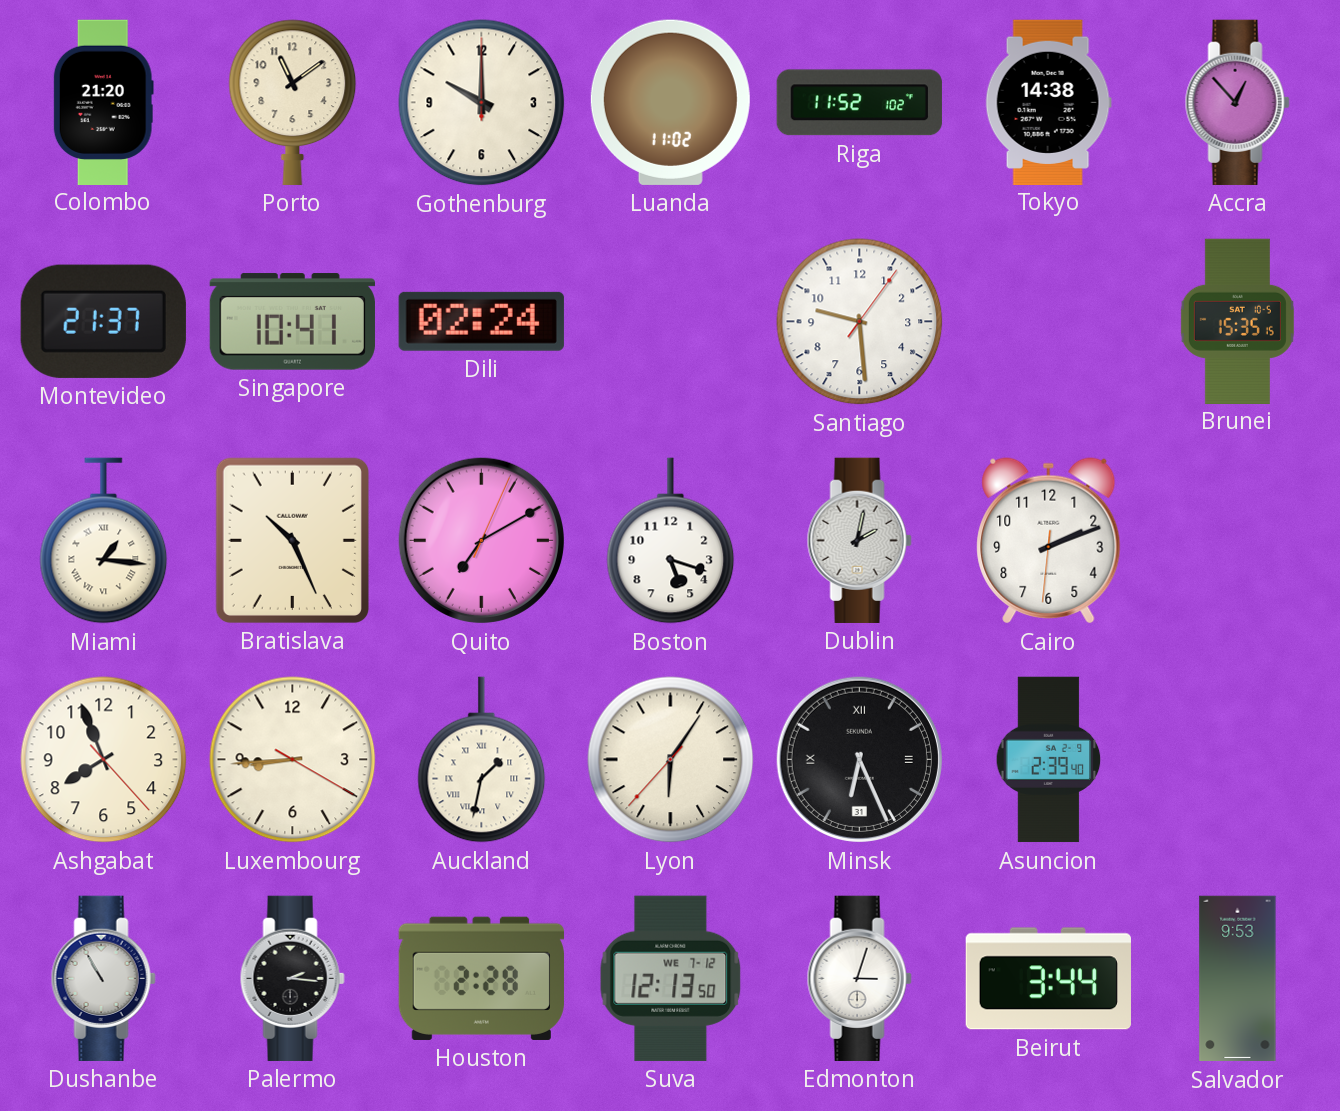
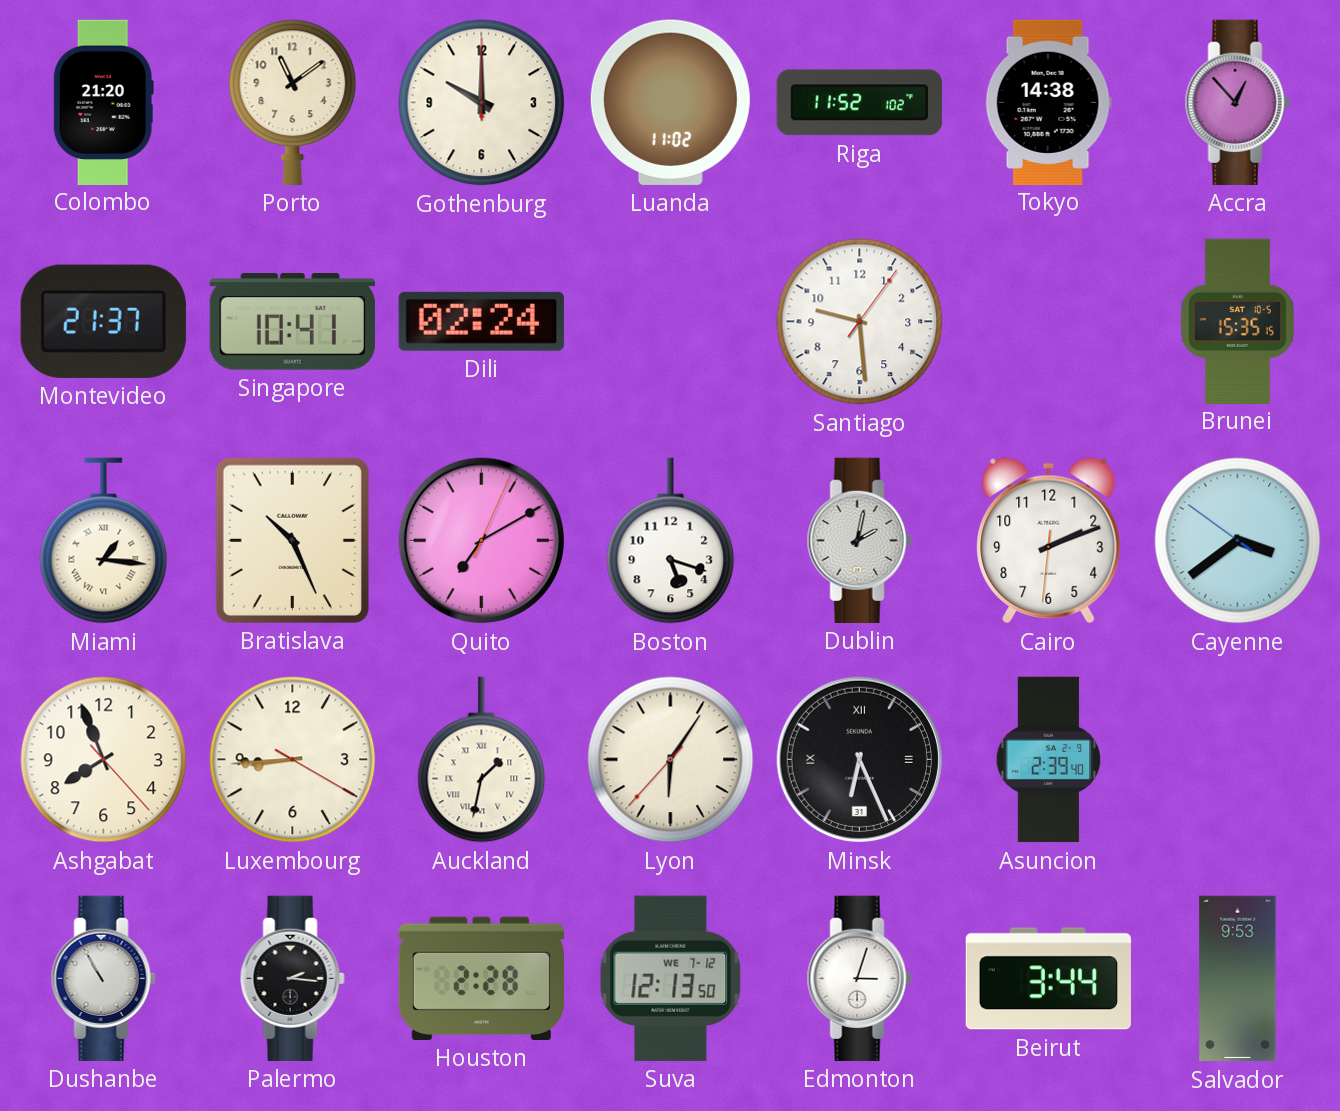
Cayenne: none -> 3:38 (1238, 541)
